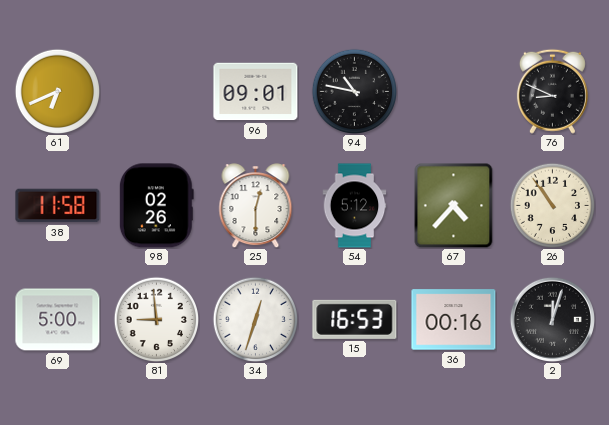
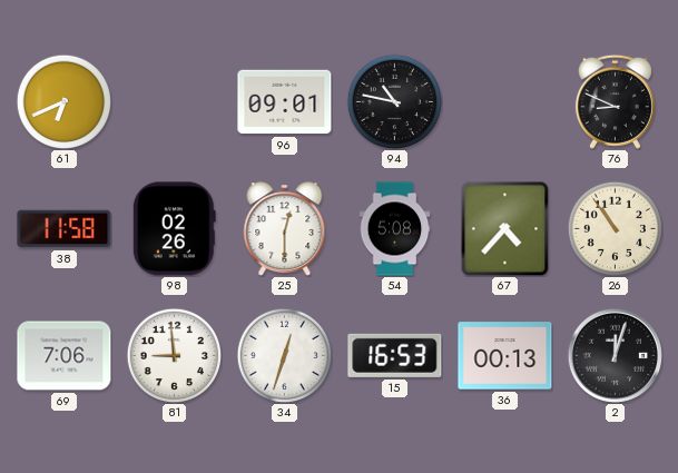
54: 5:12 -> 5:08 (395, 229)
69: 5:00 -> 7:06 (65, 356)
36: 00:16 -> 00:13 (505, 356)
